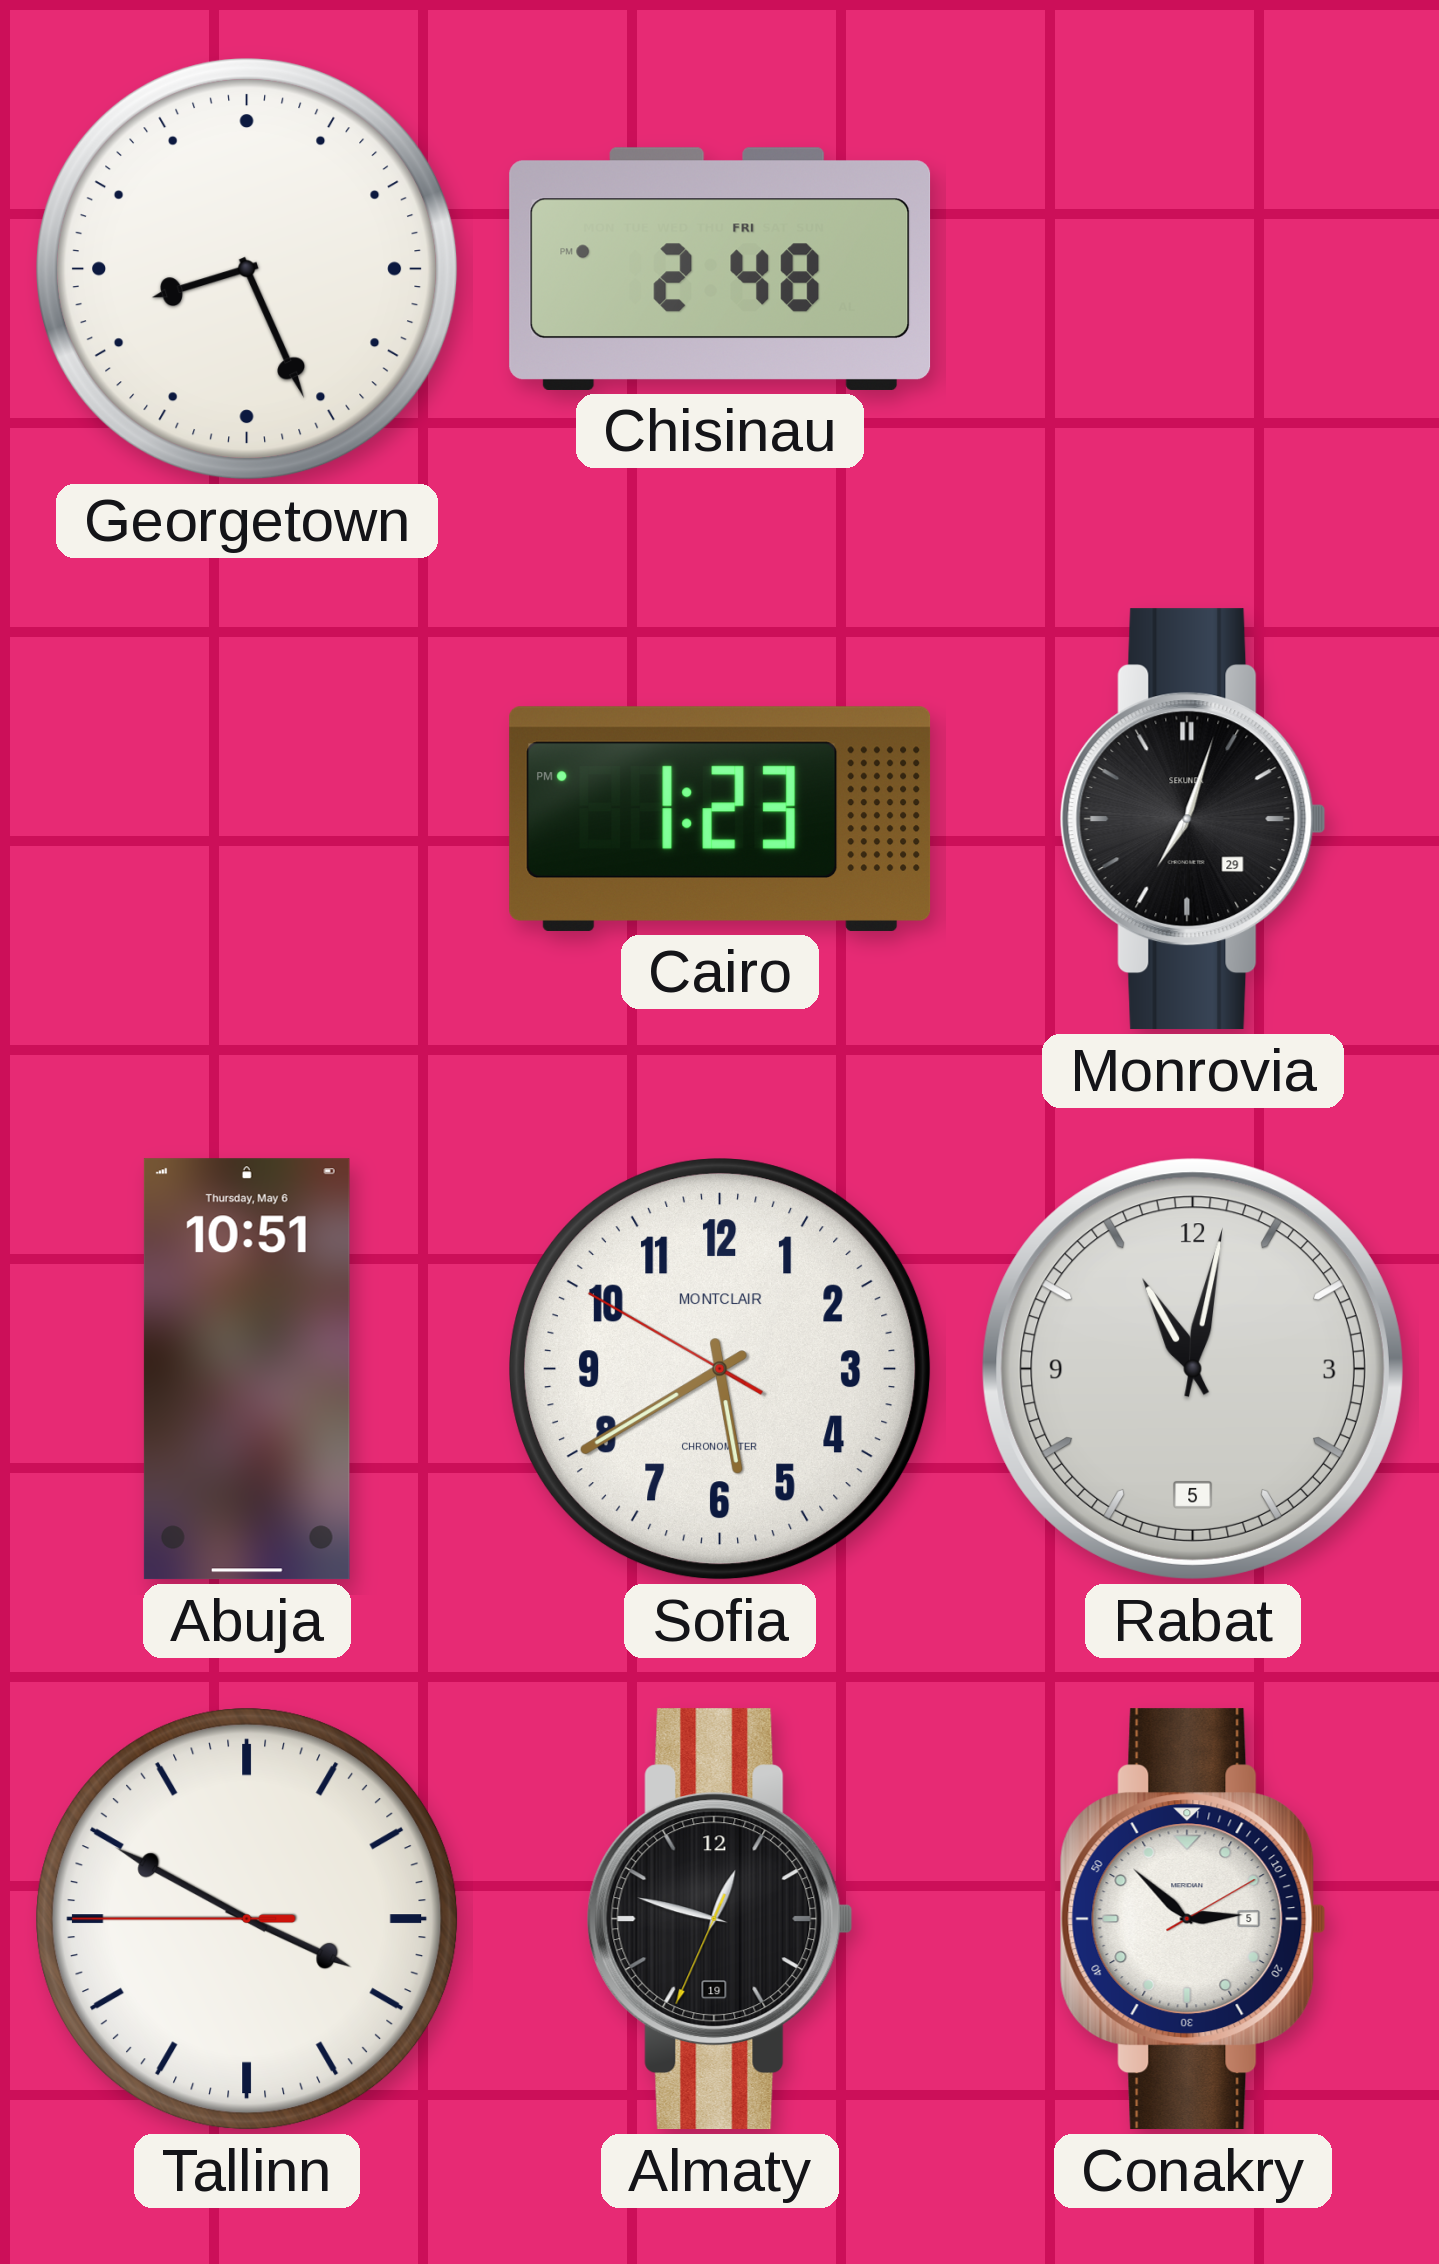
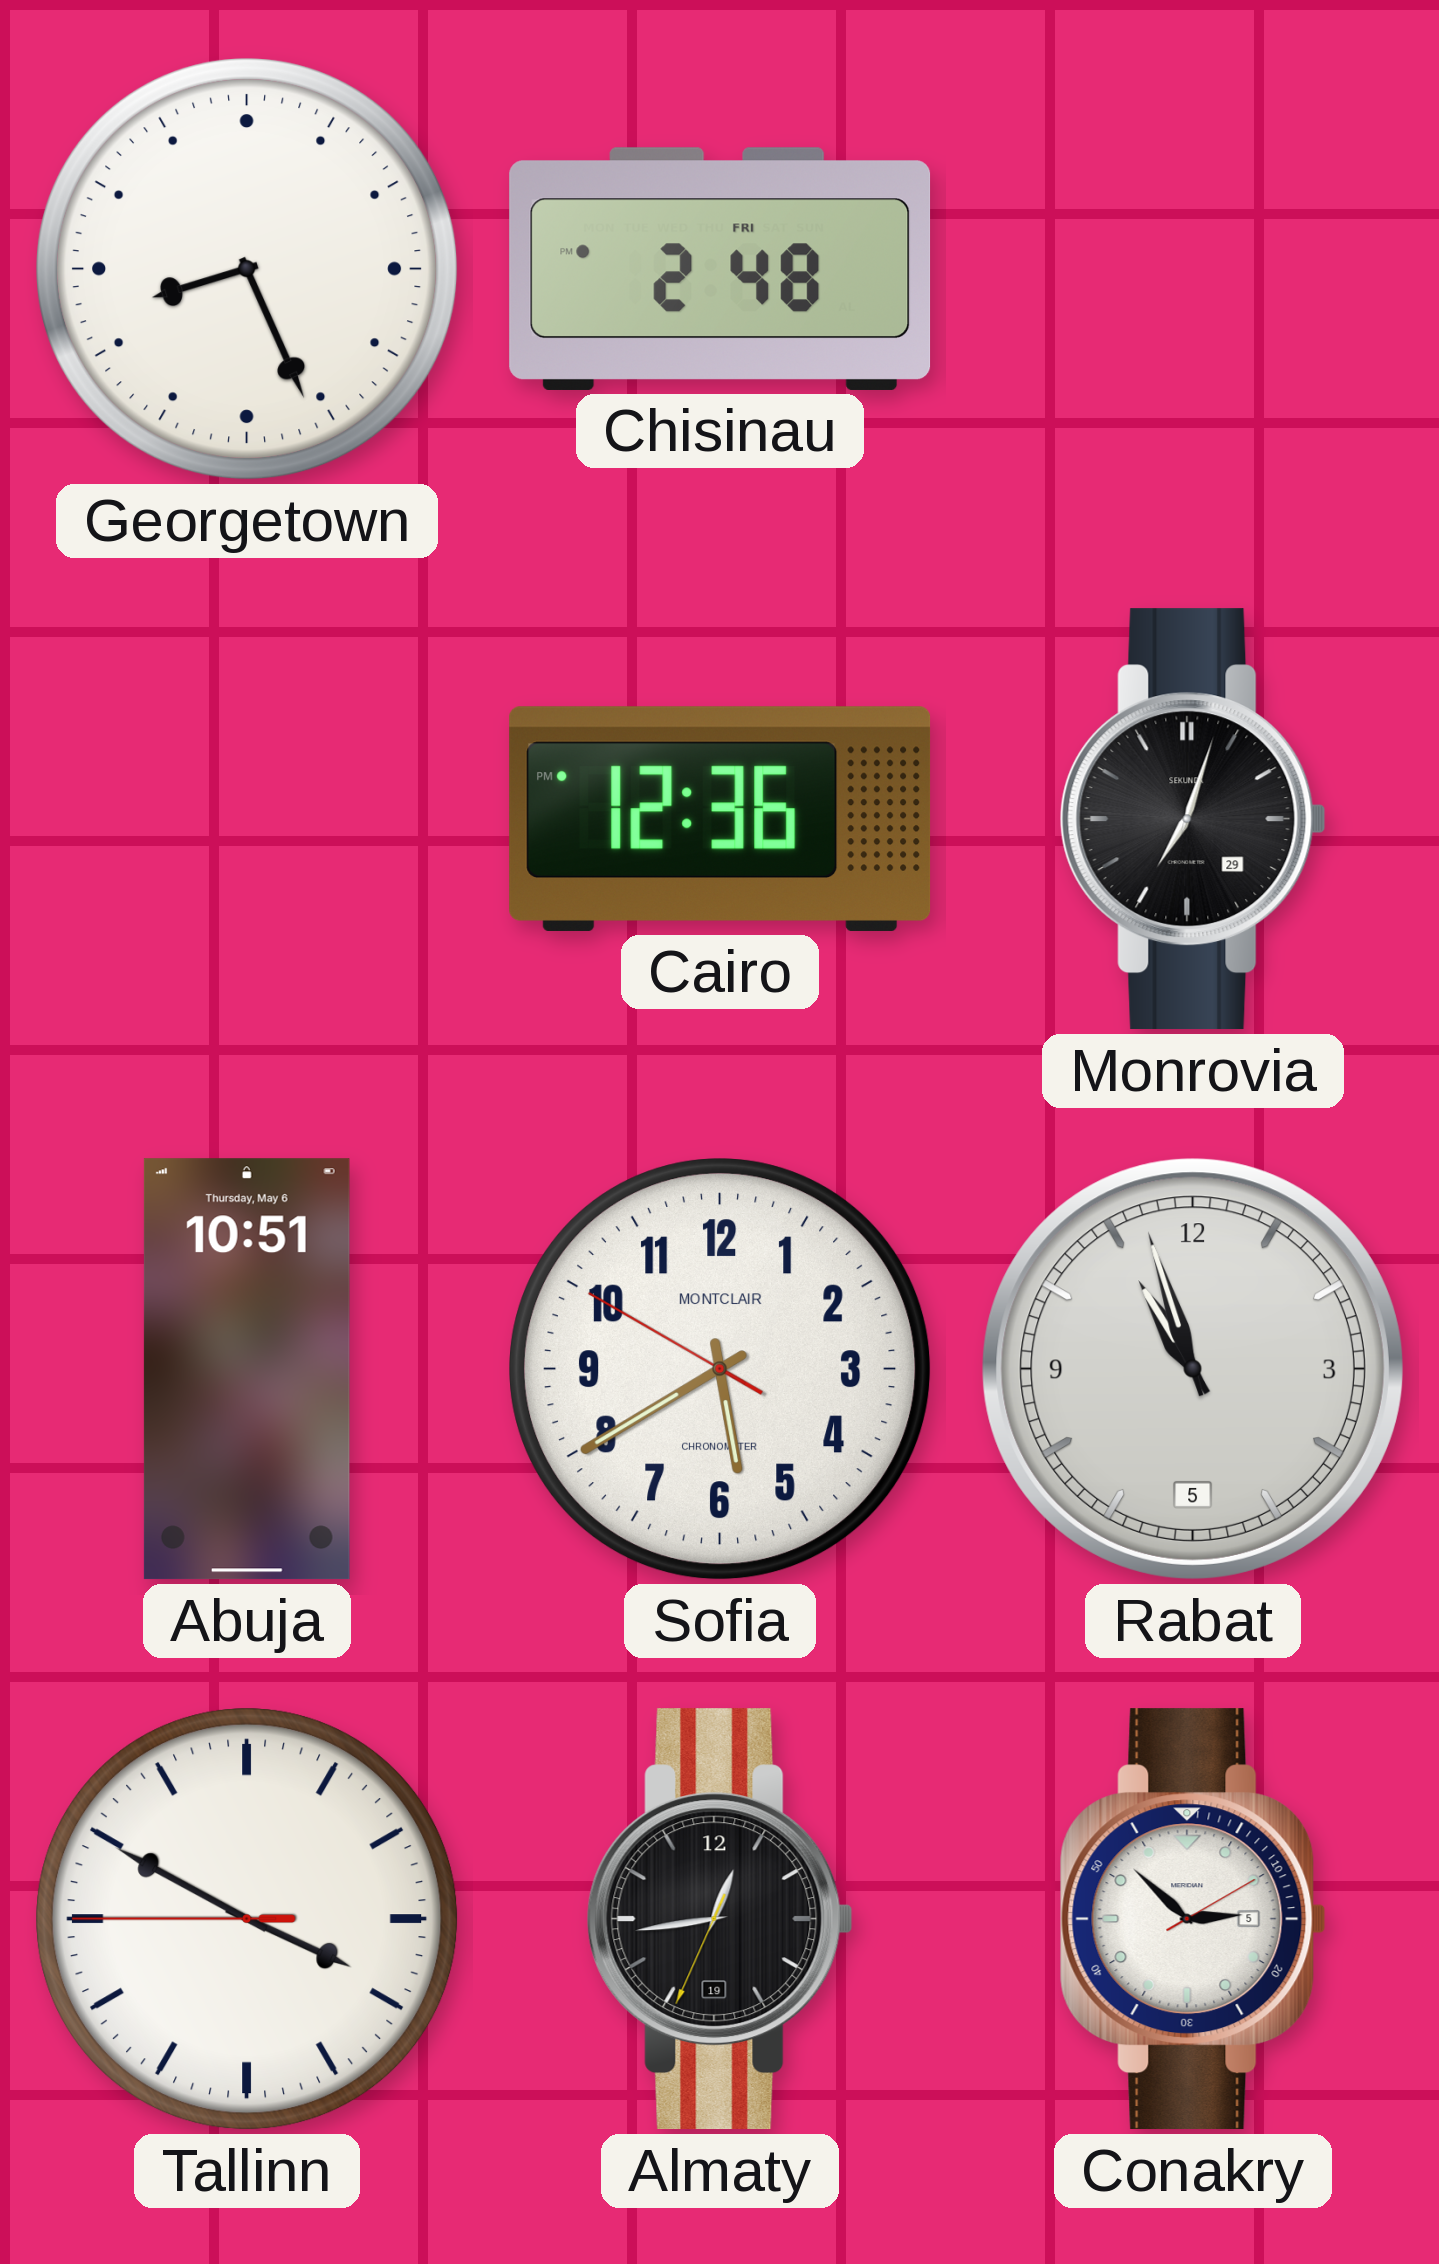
Cairo: 1:23 -> 12:36 (720, 819)
Rabat: 11:02 -> 10:57 (1193, 1369)
Almaty: 12:47 -> 12:43 (720, 1919)
